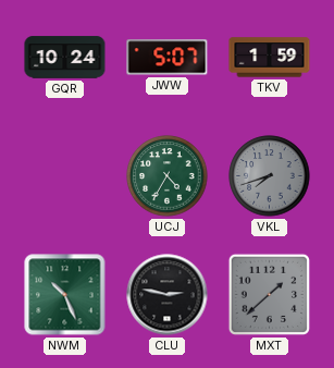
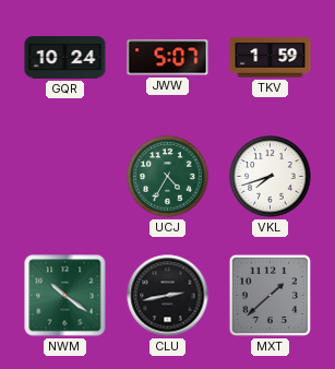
VKL dial: grey -> white (271, 177)
NWM: 10:26 -> 10:21 (65, 296)
CLU: 2:47 -> 2:43 (168, 296)
